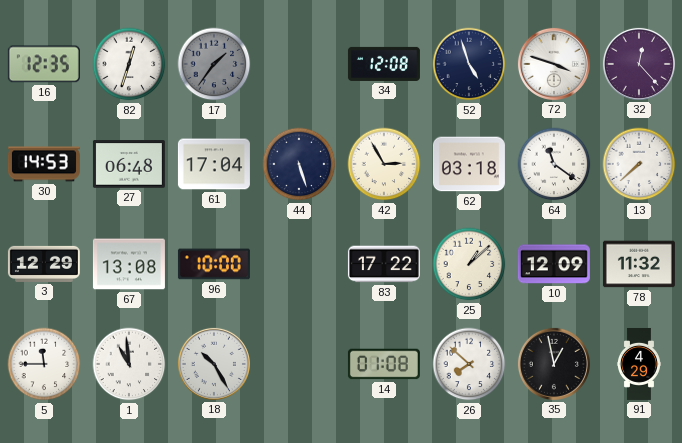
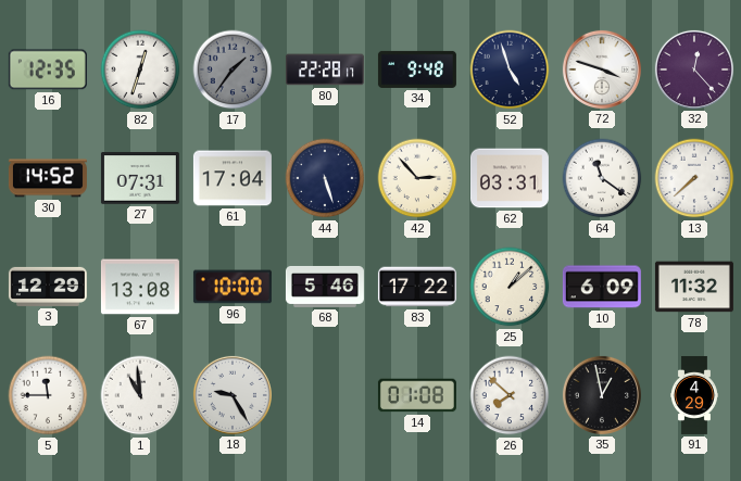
80: none -> 22:28 (325, 69)
34: 12:08 -> 9:48 (417, 69)
30: 14:53 -> 14:52 (48, 178)
27: 06:48 -> 07:31 (140, 178)
42: 2:55 -> 2:53 (417, 178)
62: 03:18 -> 03:31 (510, 178)
68: none -> 5:46 (325, 287)
10: 12:09 -> 6:09 (602, 287)
18: 10:25 -> 9:25 (233, 395)
